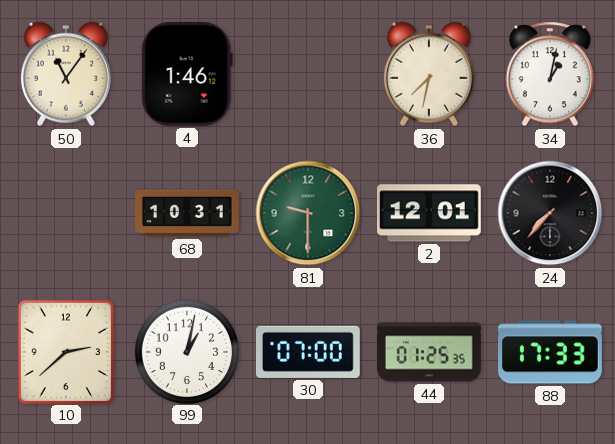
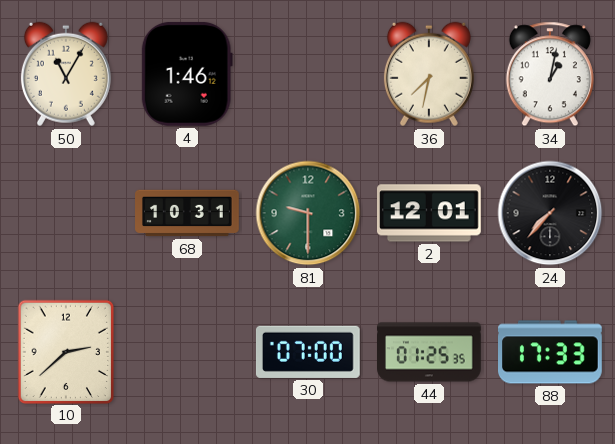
50: 11:06 -> 11:05 (66, 74)
99: 1:02 -> none (186, 351)
